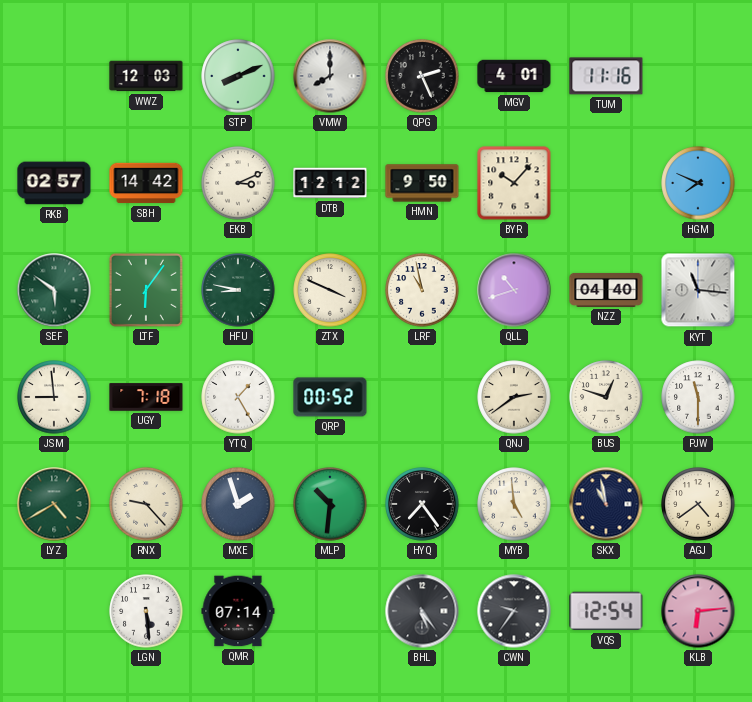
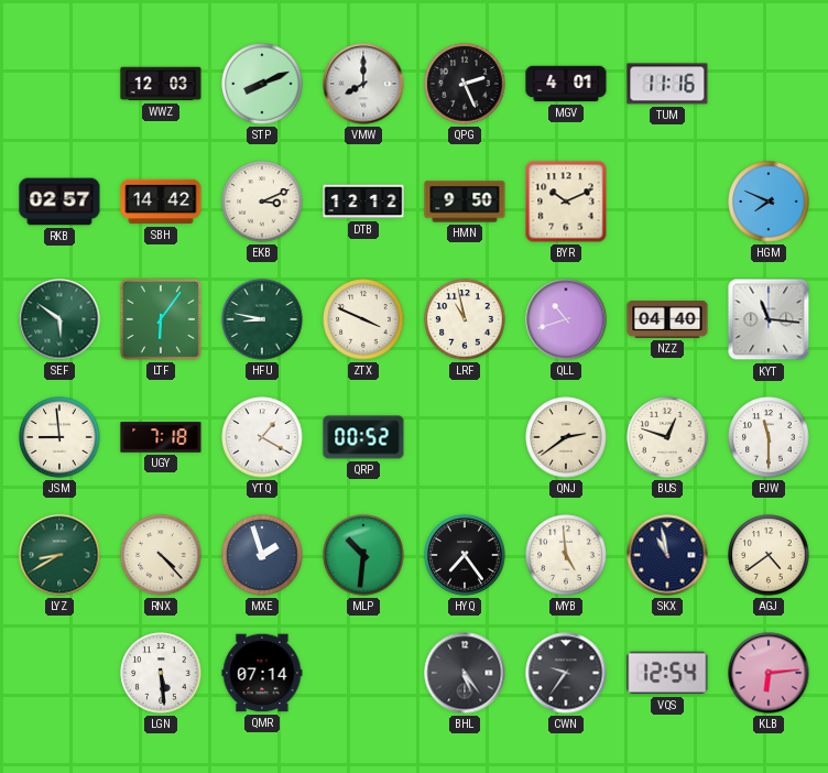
BYR: 10:07 -> 10:11 (566, 202)
YTQ: 1:25 -> 1:20 (262, 437)
LYZ: 4:40 -> 8:40 (59, 555)
RNX: 9:23 -> 4:23 (161, 555)
